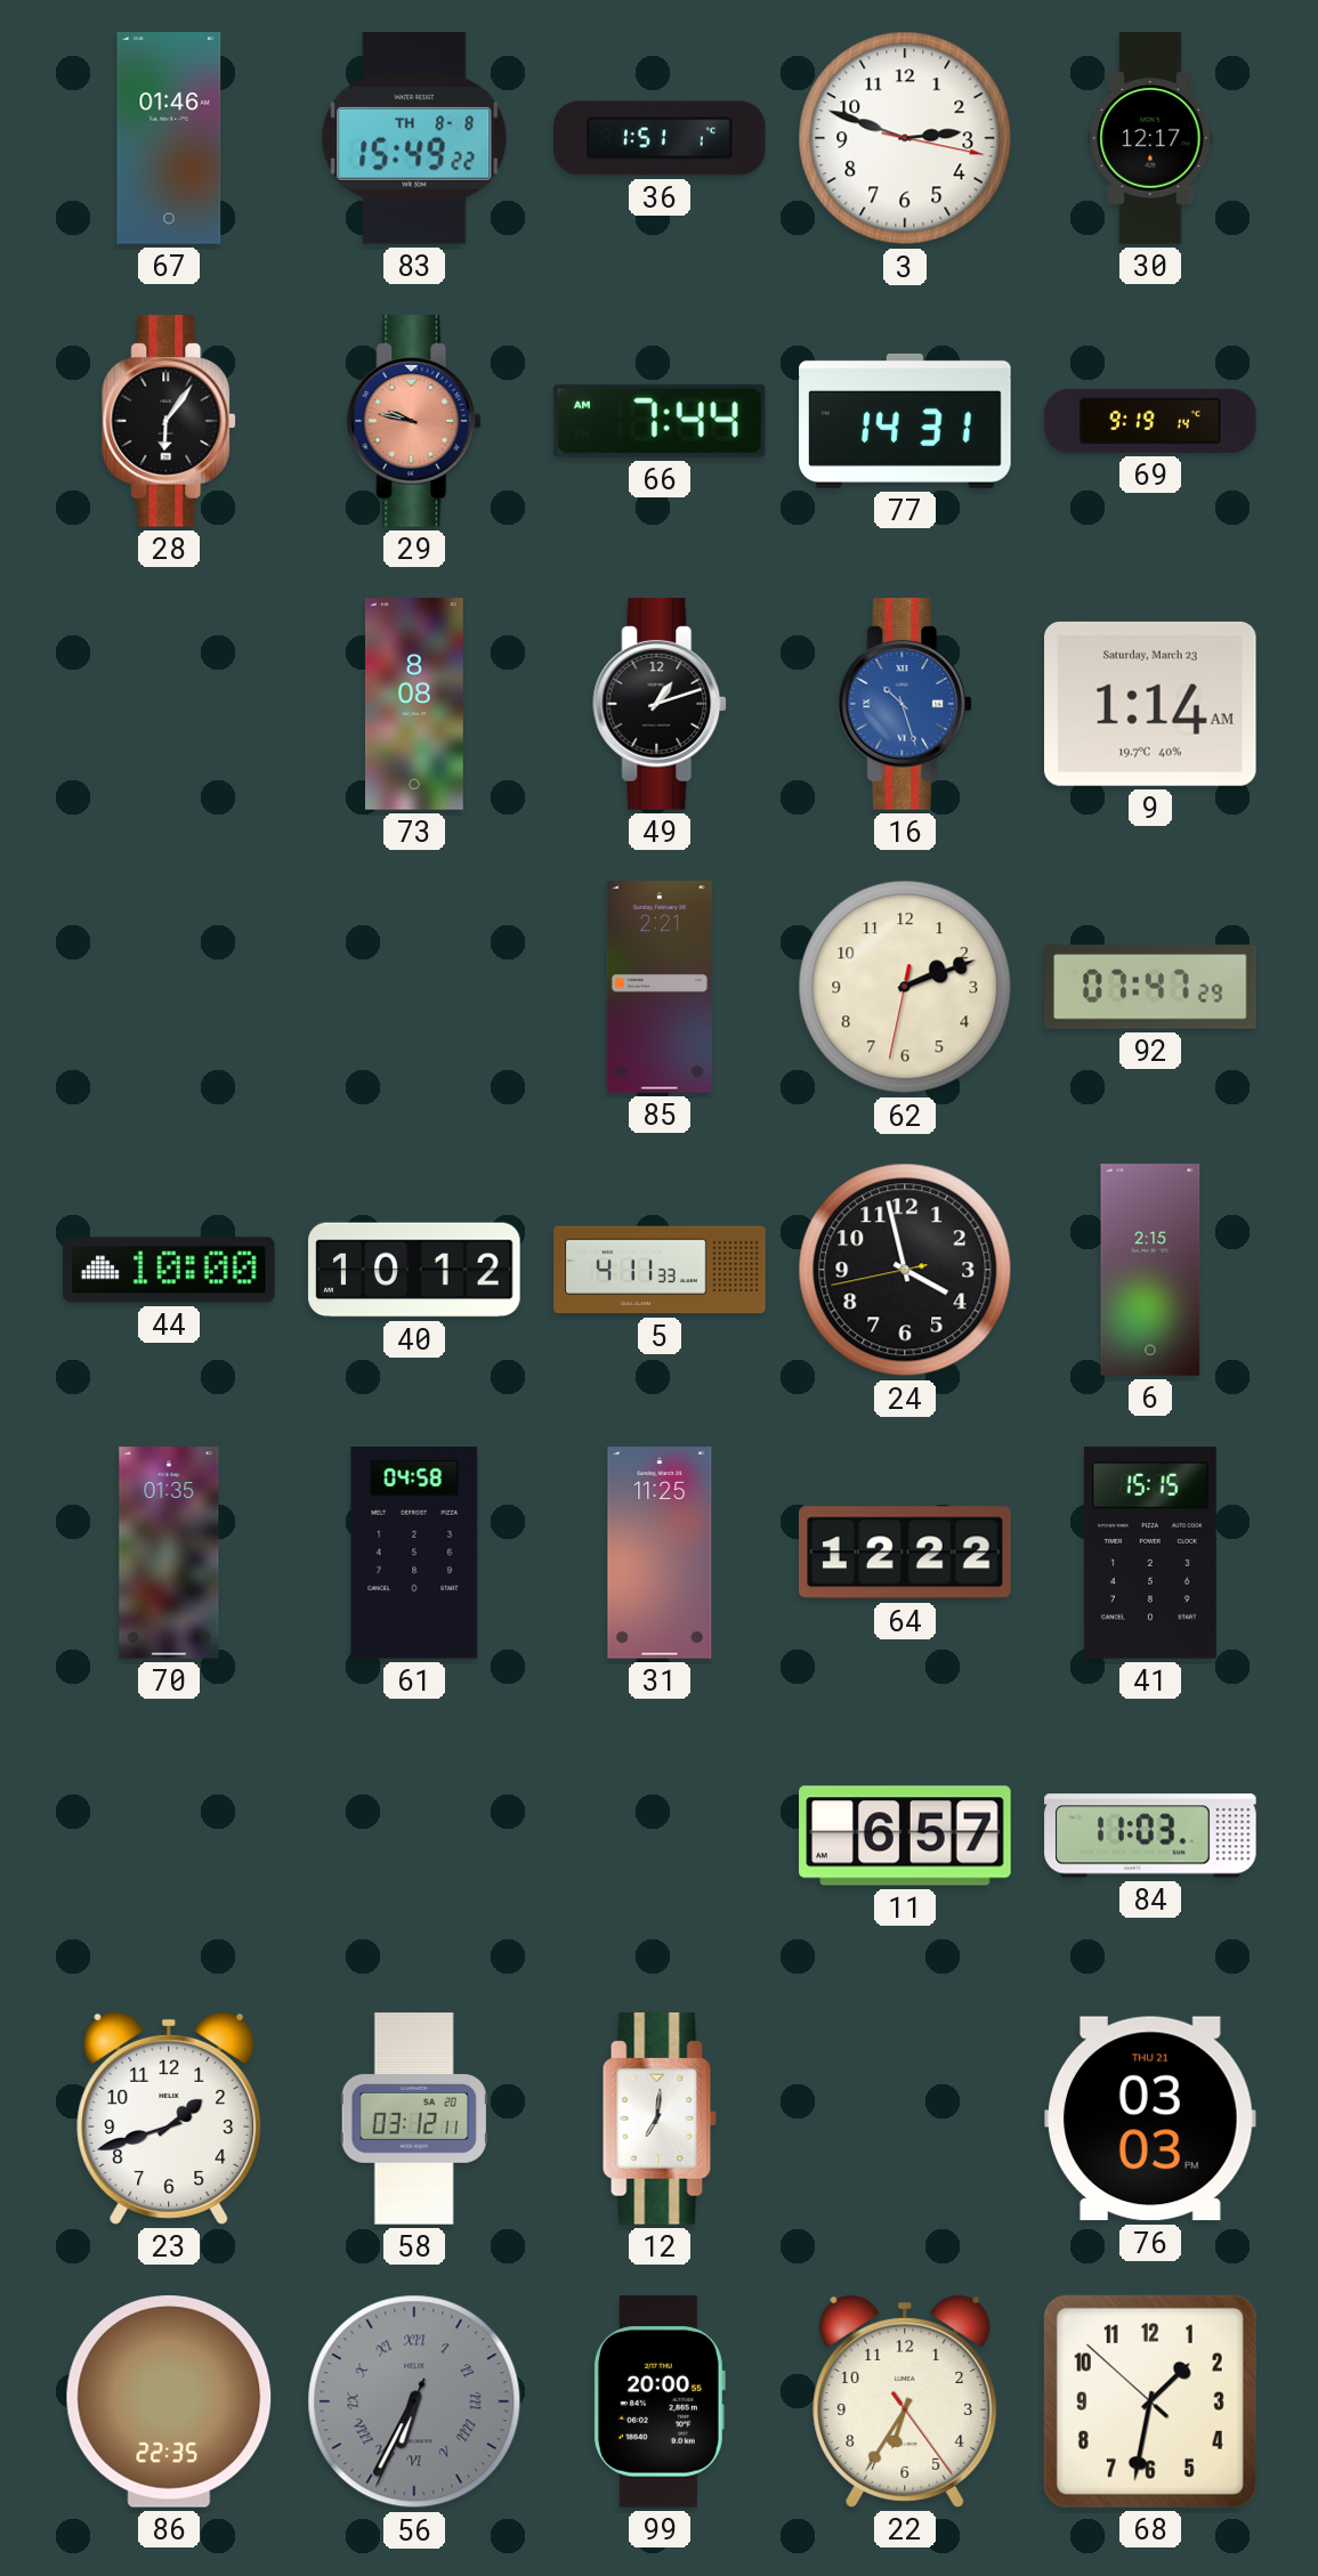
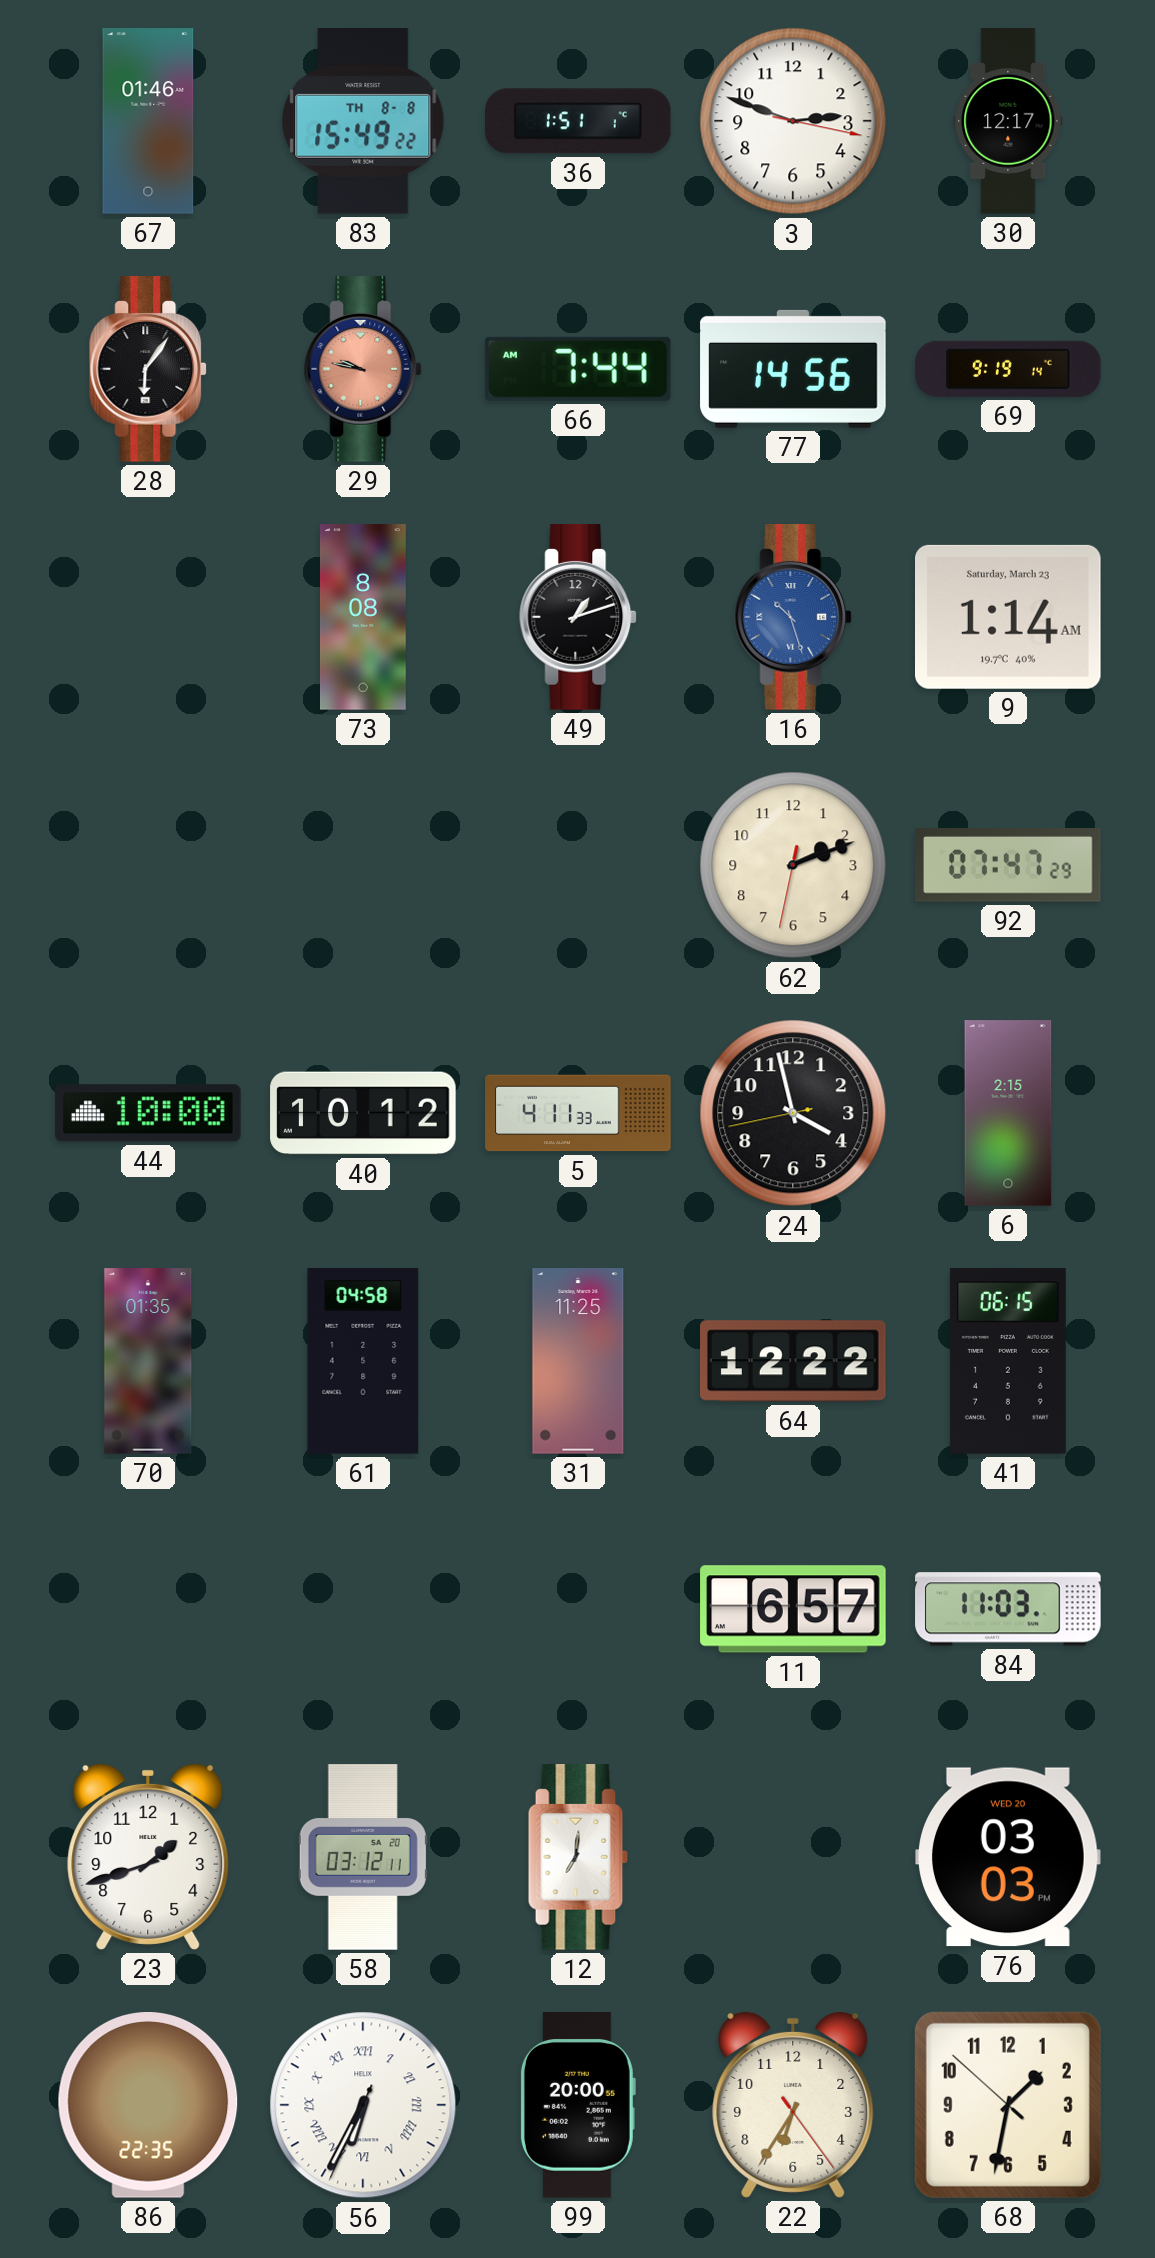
77: 14:31 -> 14:56 (793, 369)
85: 2:21 -> none (658, 987)
41: 15:15 -> 06:15 (1008, 1361)
76 date: THU 21 -> WED 20 (1009, 1857)
56 dial: grey -> white (363, 2105)
